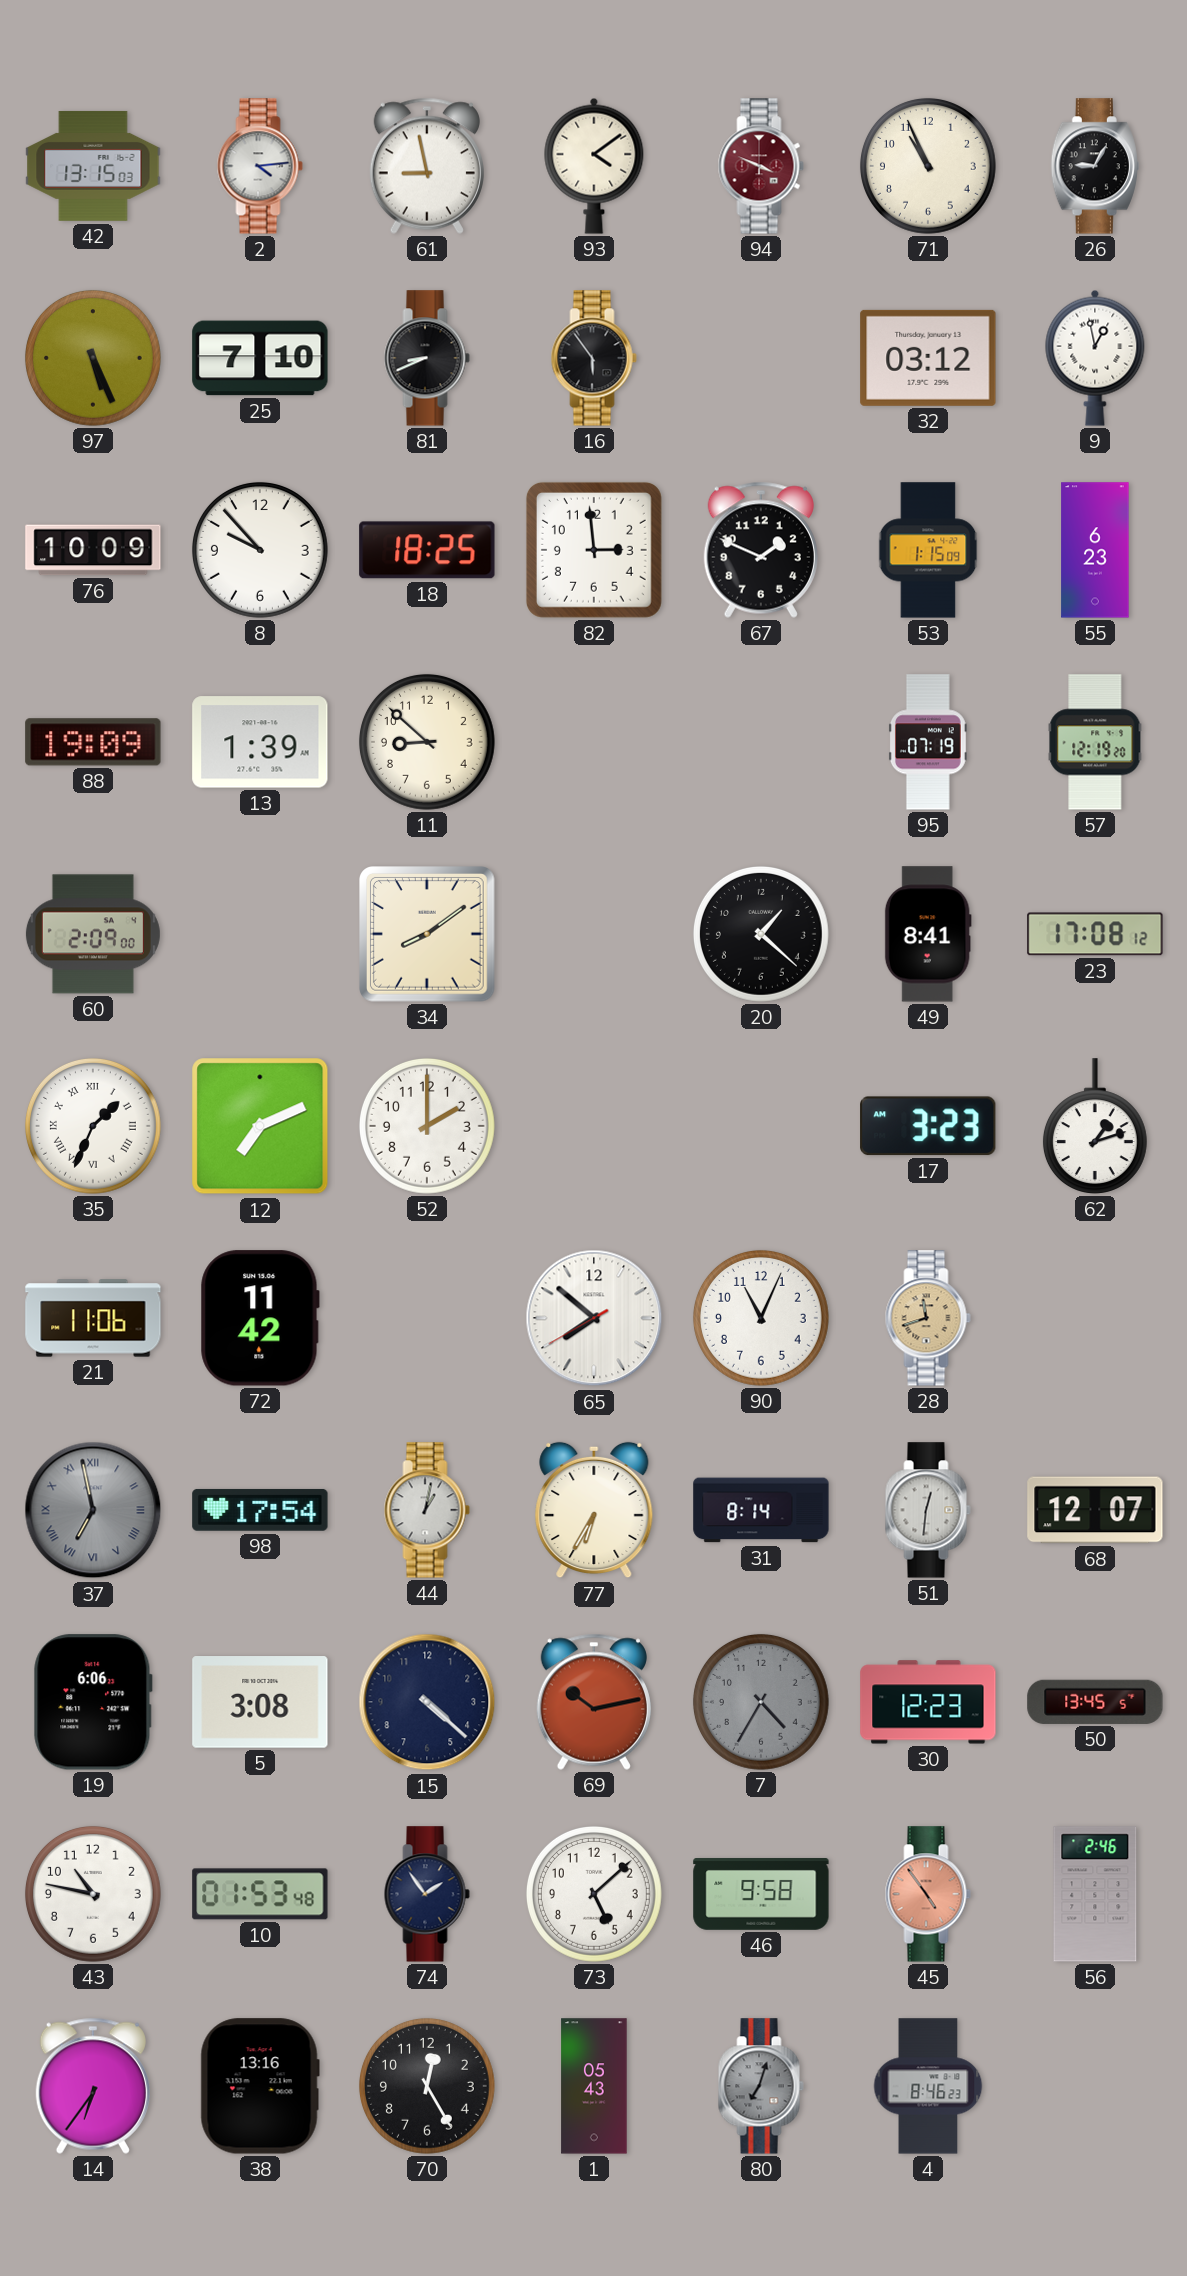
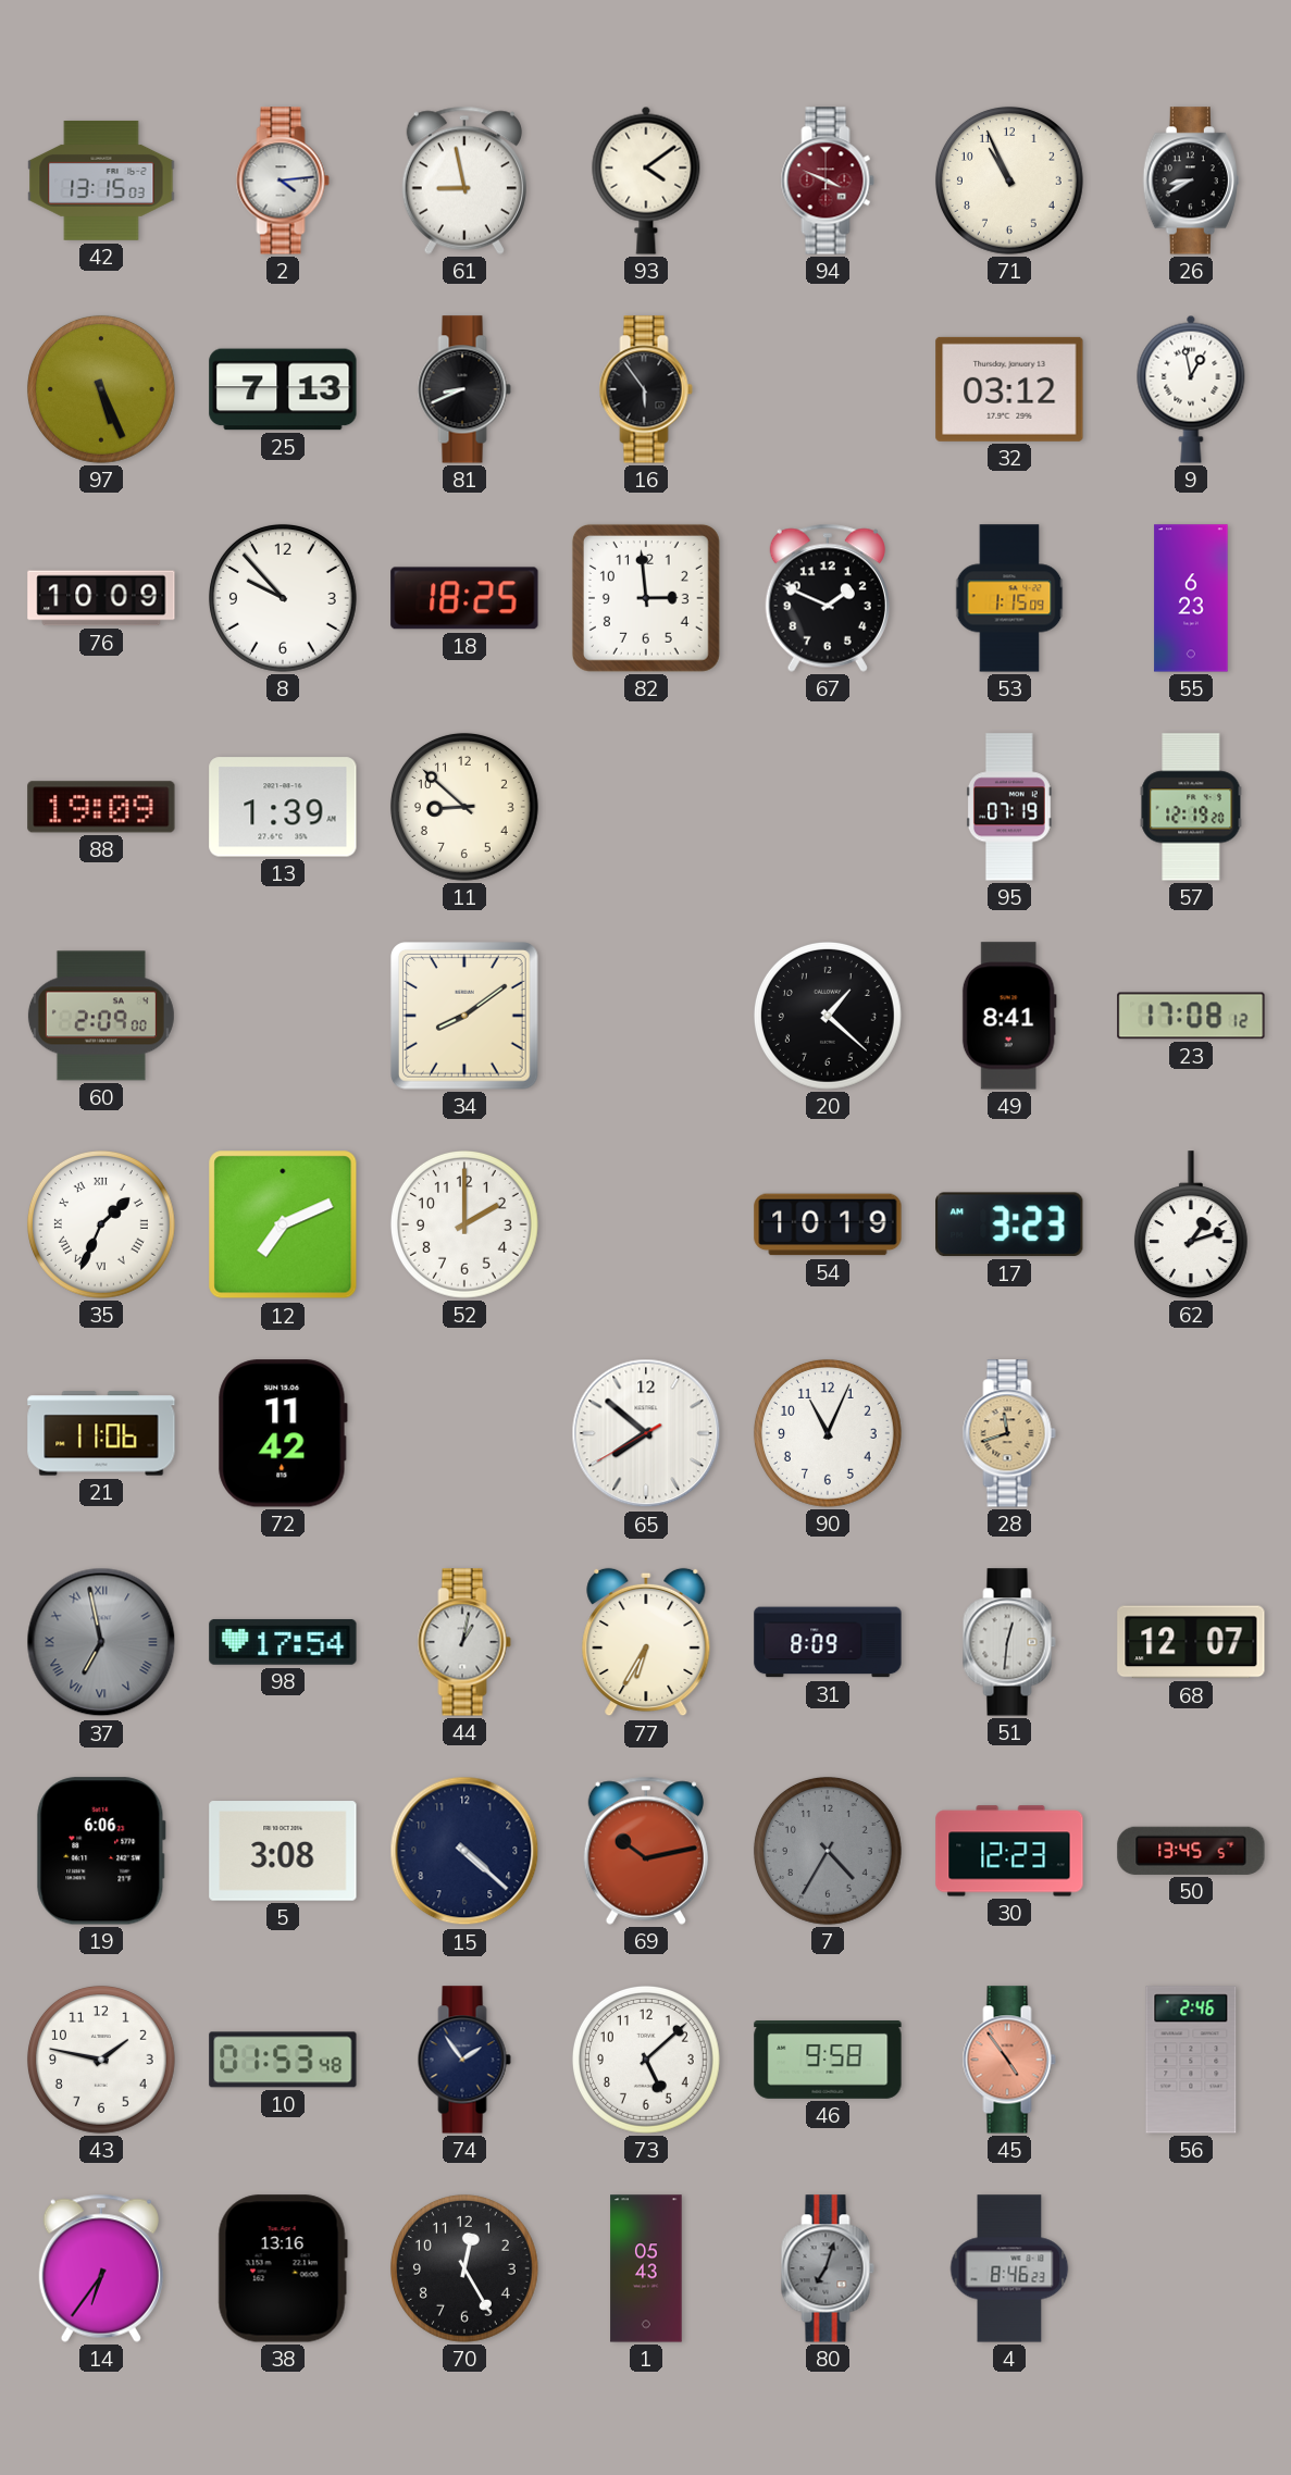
26: 9:05 -> 8:40 (1191, 181)
25: 7:10 -> 7:13 (283, 389)
54: none -> 10:19 (828, 1224)
31: 8:14 -> 8:09 (828, 1642)
43: 10:47 -> 1:47 (101, 2060)
